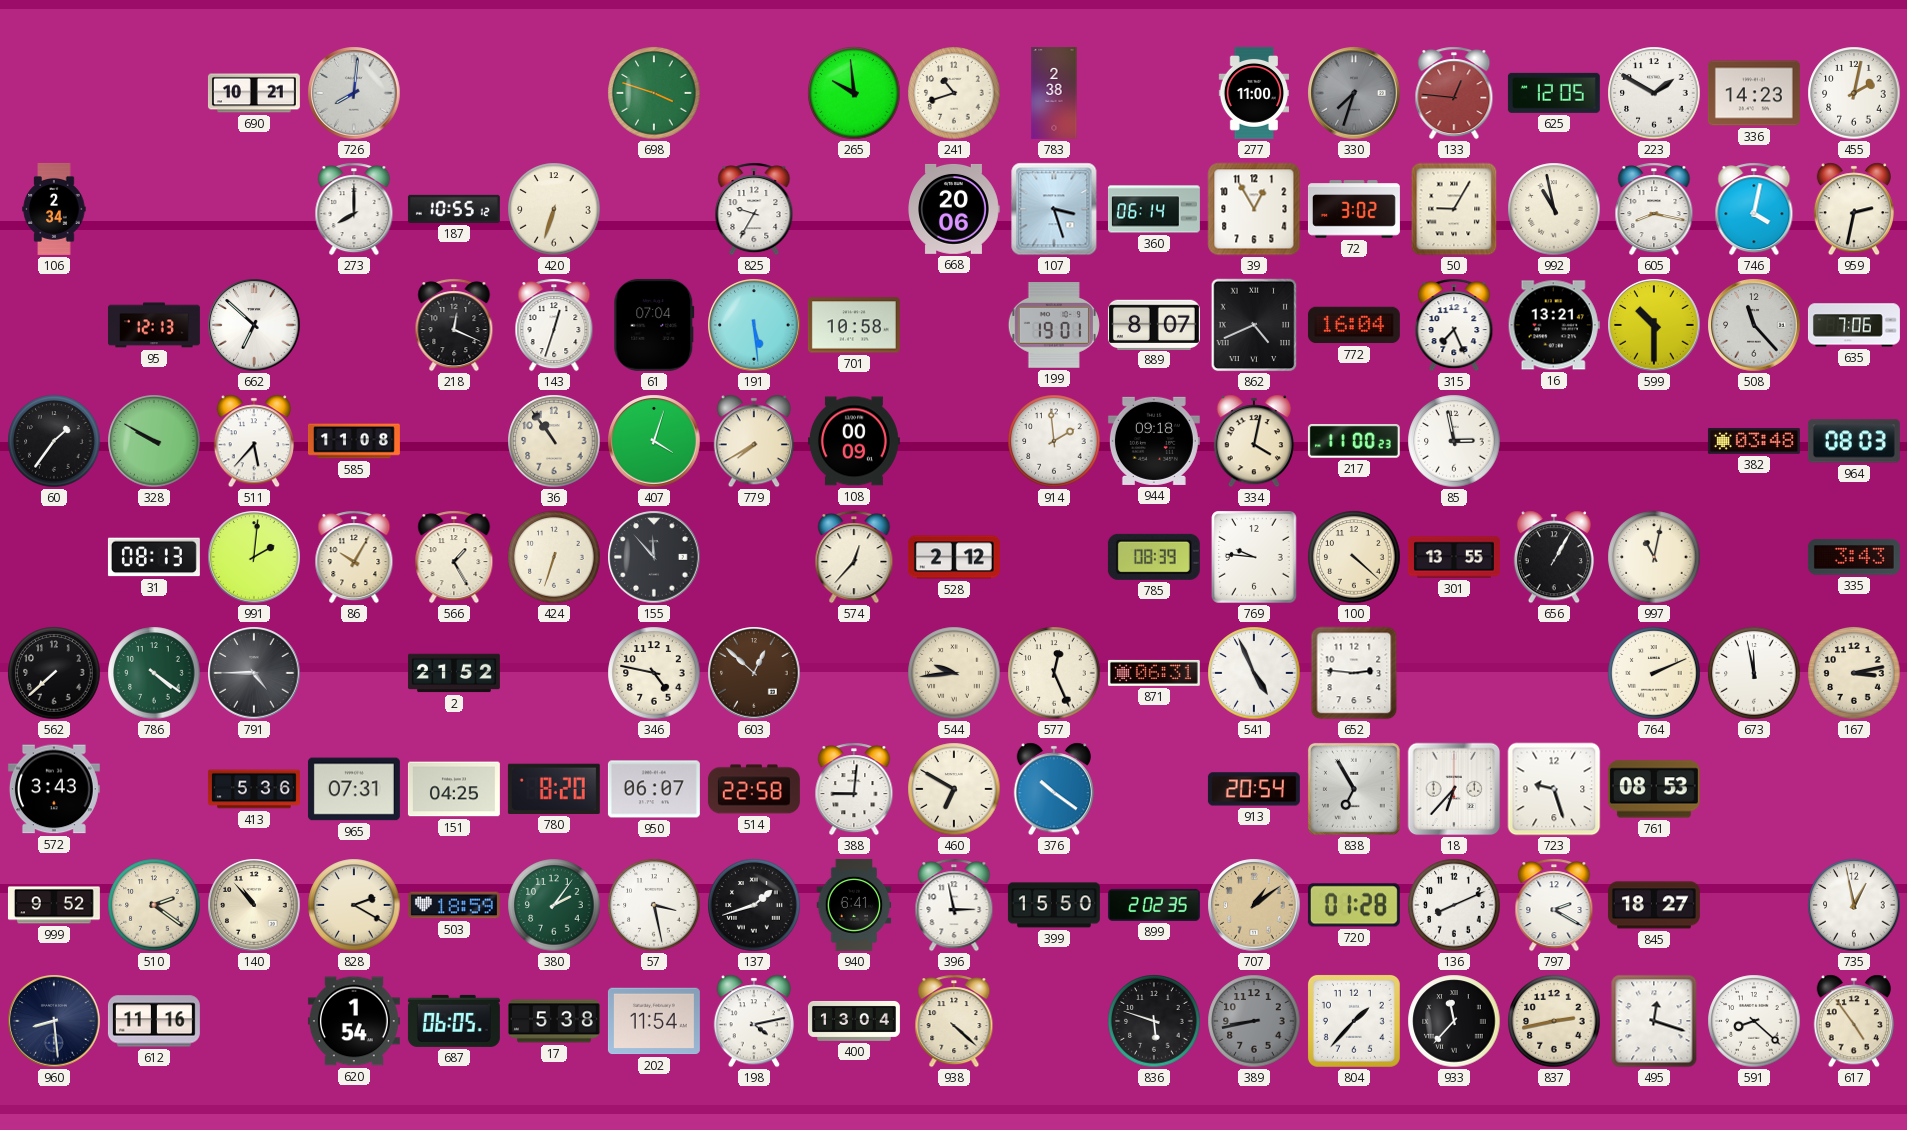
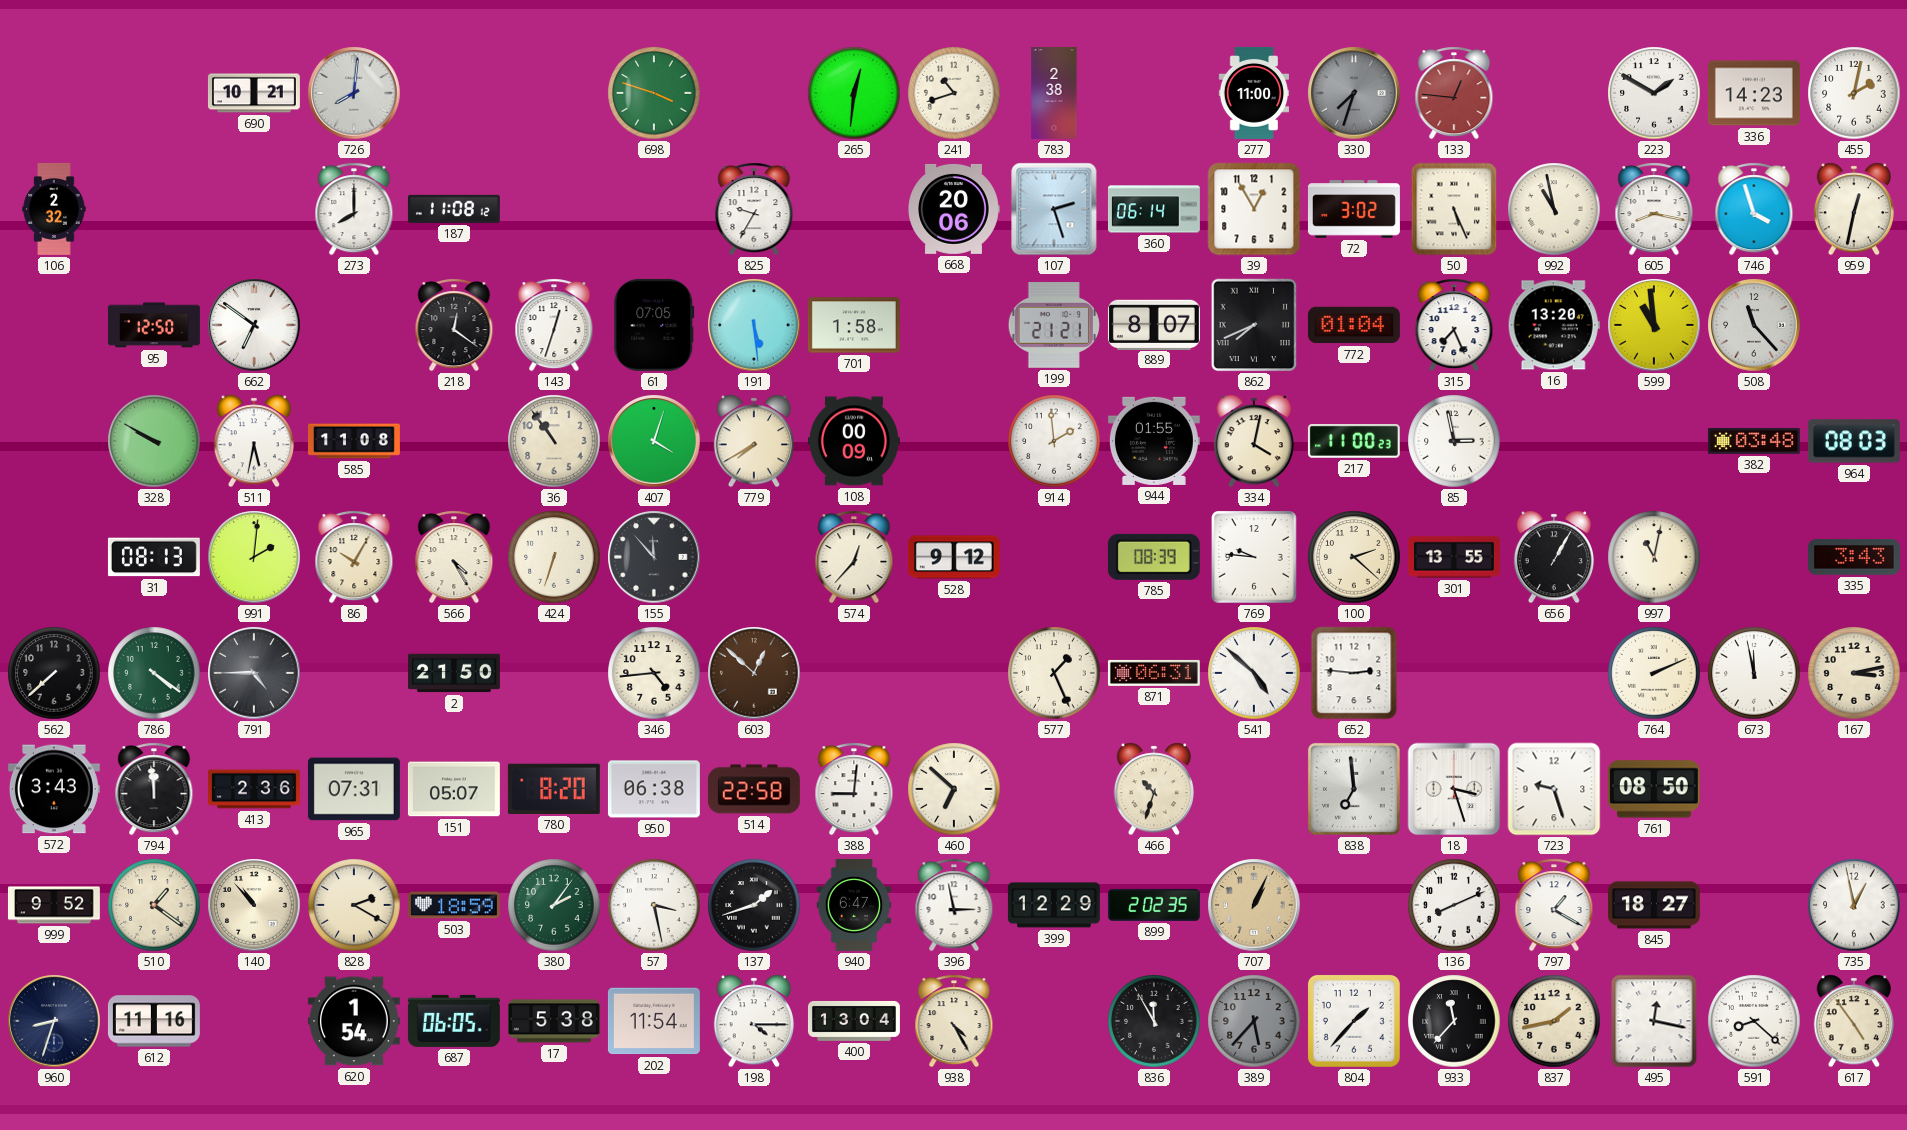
265: 9:59 -> 12:31 (854, 93)
625: 12:05 -> none (1554, 93)
106: 2:34 -> 2:32 (54, 209)
187: 10:55 -> 11:08 (454, 209)
420: 6:33 -> none (554, 209)
107: 3:27 -> 2:27 (1054, 209)
50: 9:05 -> 5:26 (1454, 209)
746: 4:02 -> 3:57 (1754, 209)
959: 2:32 -> 12:32 (1853, 209)
95: 12:13 -> 12:50 (154, 325)
662: 6:52 -> 6:51 (254, 325)
218: 12:19 -> 12:21 (454, 325)
61: 07:04 -> 07:05 (654, 325)
701: 10:58 -> 1:58 (854, 325)
199: 19:01 -> 21:21 (1054, 326)
862: 4:41 -> 7:41 (1254, 325)
772: 16:04 -> 01:04 (1354, 325)
16: 13:21 -> 13:20 (1554, 325)
599: 10:30 -> 10:59 (1654, 325)
635: 7:06 -> none (1854, 325)
60: 1:36 -> none (54, 441)
511: 5:37 -> 5:32 (253, 441)
944: 09:18 -> 01:55 (1154, 441)
566: 1:25 -> 4:25 (454, 557)
528: 2:12 -> 9:12 (954, 557)
100: 4:22 -> 2:22 (1354, 557)
2: 21:52 -> 21:50 (454, 673)
346: 4:47 -> 4:44 (654, 673)
544: 9:44 -> none (954, 673)
577: 12:26 -> 1:26 (1054, 673)
541: 4:56 -> 4:52 (1254, 673)
794: none -> 11:59 (154, 789)
413: 5:36 -> 2:36 (254, 789)
151: 04:25 -> 05:07 (454, 789)
950: 06:07 -> 06:38 (654, 789)
460: 6:50 -> 6:52 (954, 789)
376: 10:21 -> none (1053, 789)
466: none -> 10:33 (1153, 789)
913: 20:54 -> none (1254, 789)
838: 6:55 -> 6:59 (1354, 789)
18: 6:37 -> 3:27 (1454, 789)
761: 08:53 -> 08:50 (1654, 789)
510: 2:21 -> 1:21 (154, 905)
940: 6:41 -> 6:47 (854, 905)
399: 15:50 -> 12:29 (1054, 905)
707: 1:09 -> 1:04 (1254, 905)
720: 01:28 -> none (1354, 905)
797: 2:20 -> 1:20 (1554, 905)
960: 8:29 -> 8:33 (54, 1021)
198: 4:13 -> 4:15 (753, 1021)
938: 4:22 -> 4:25 (954, 1021)
836: 5:48 -> 11:55 (1154, 1021)
389: 8:43 -> 5:37 (1254, 1021)
837: 2:43 -> 1:43 (1554, 1021)
495: 12:18 -> 12:17 (1654, 1021)
